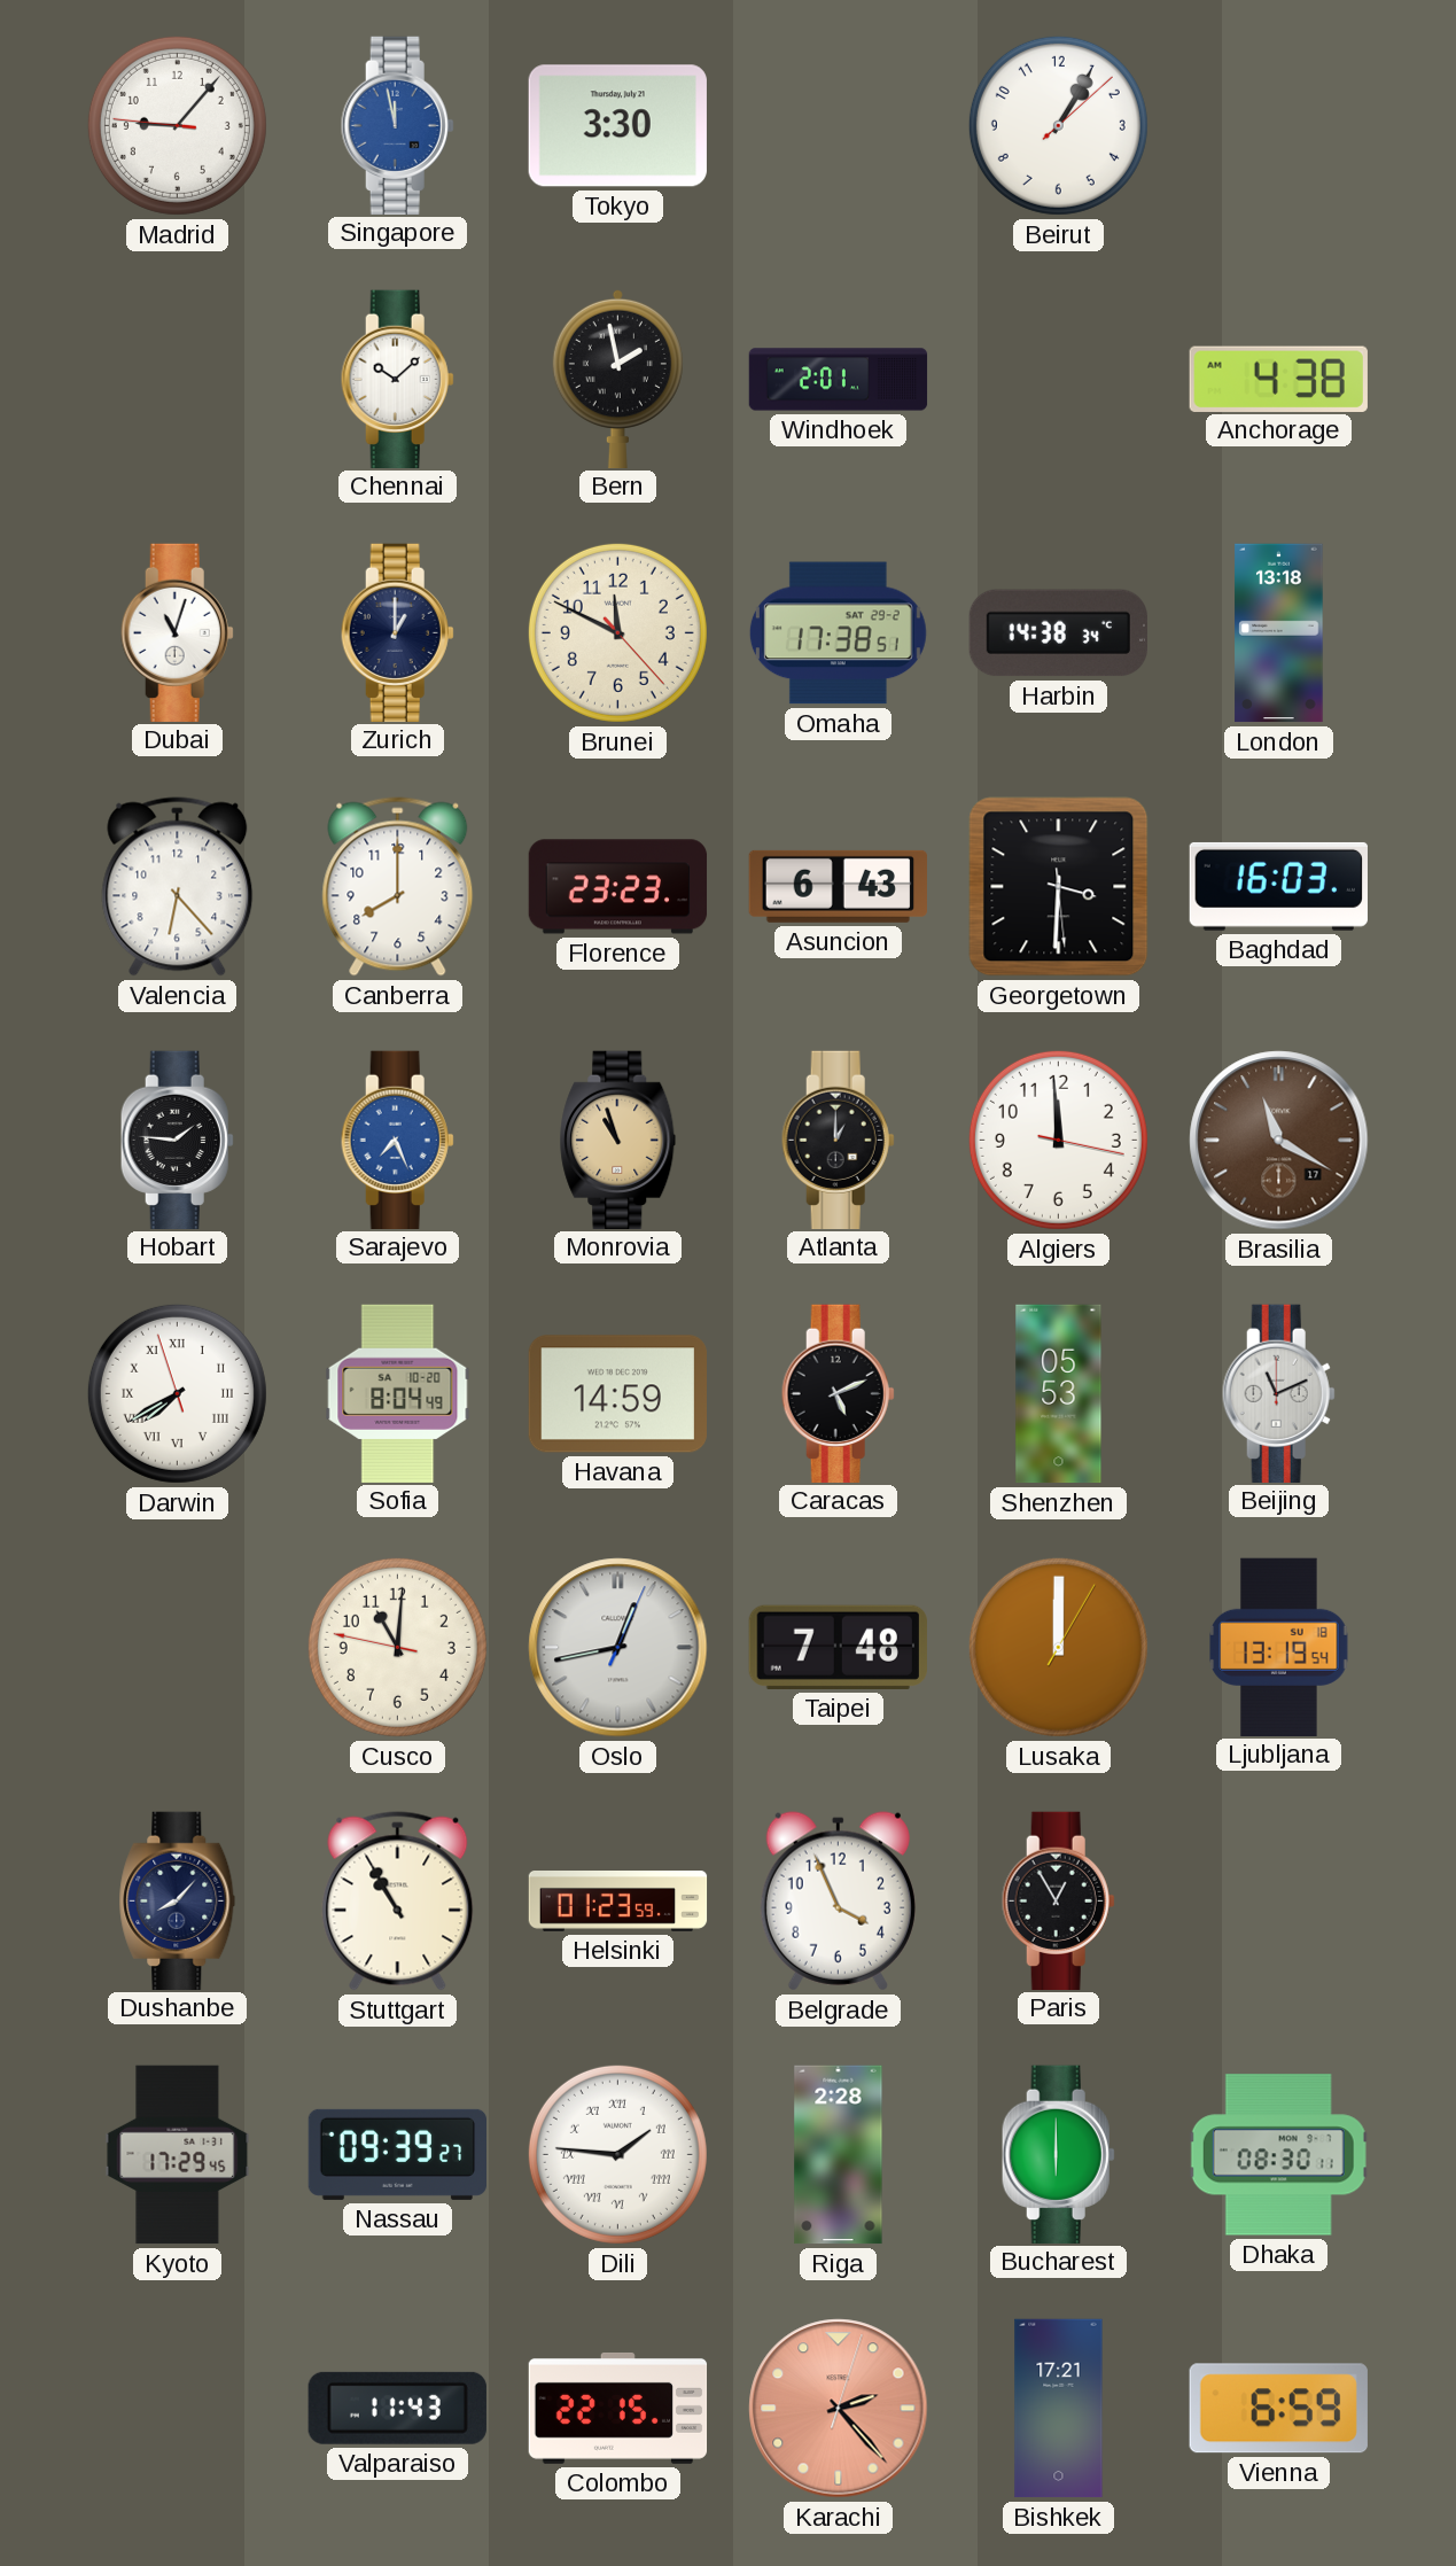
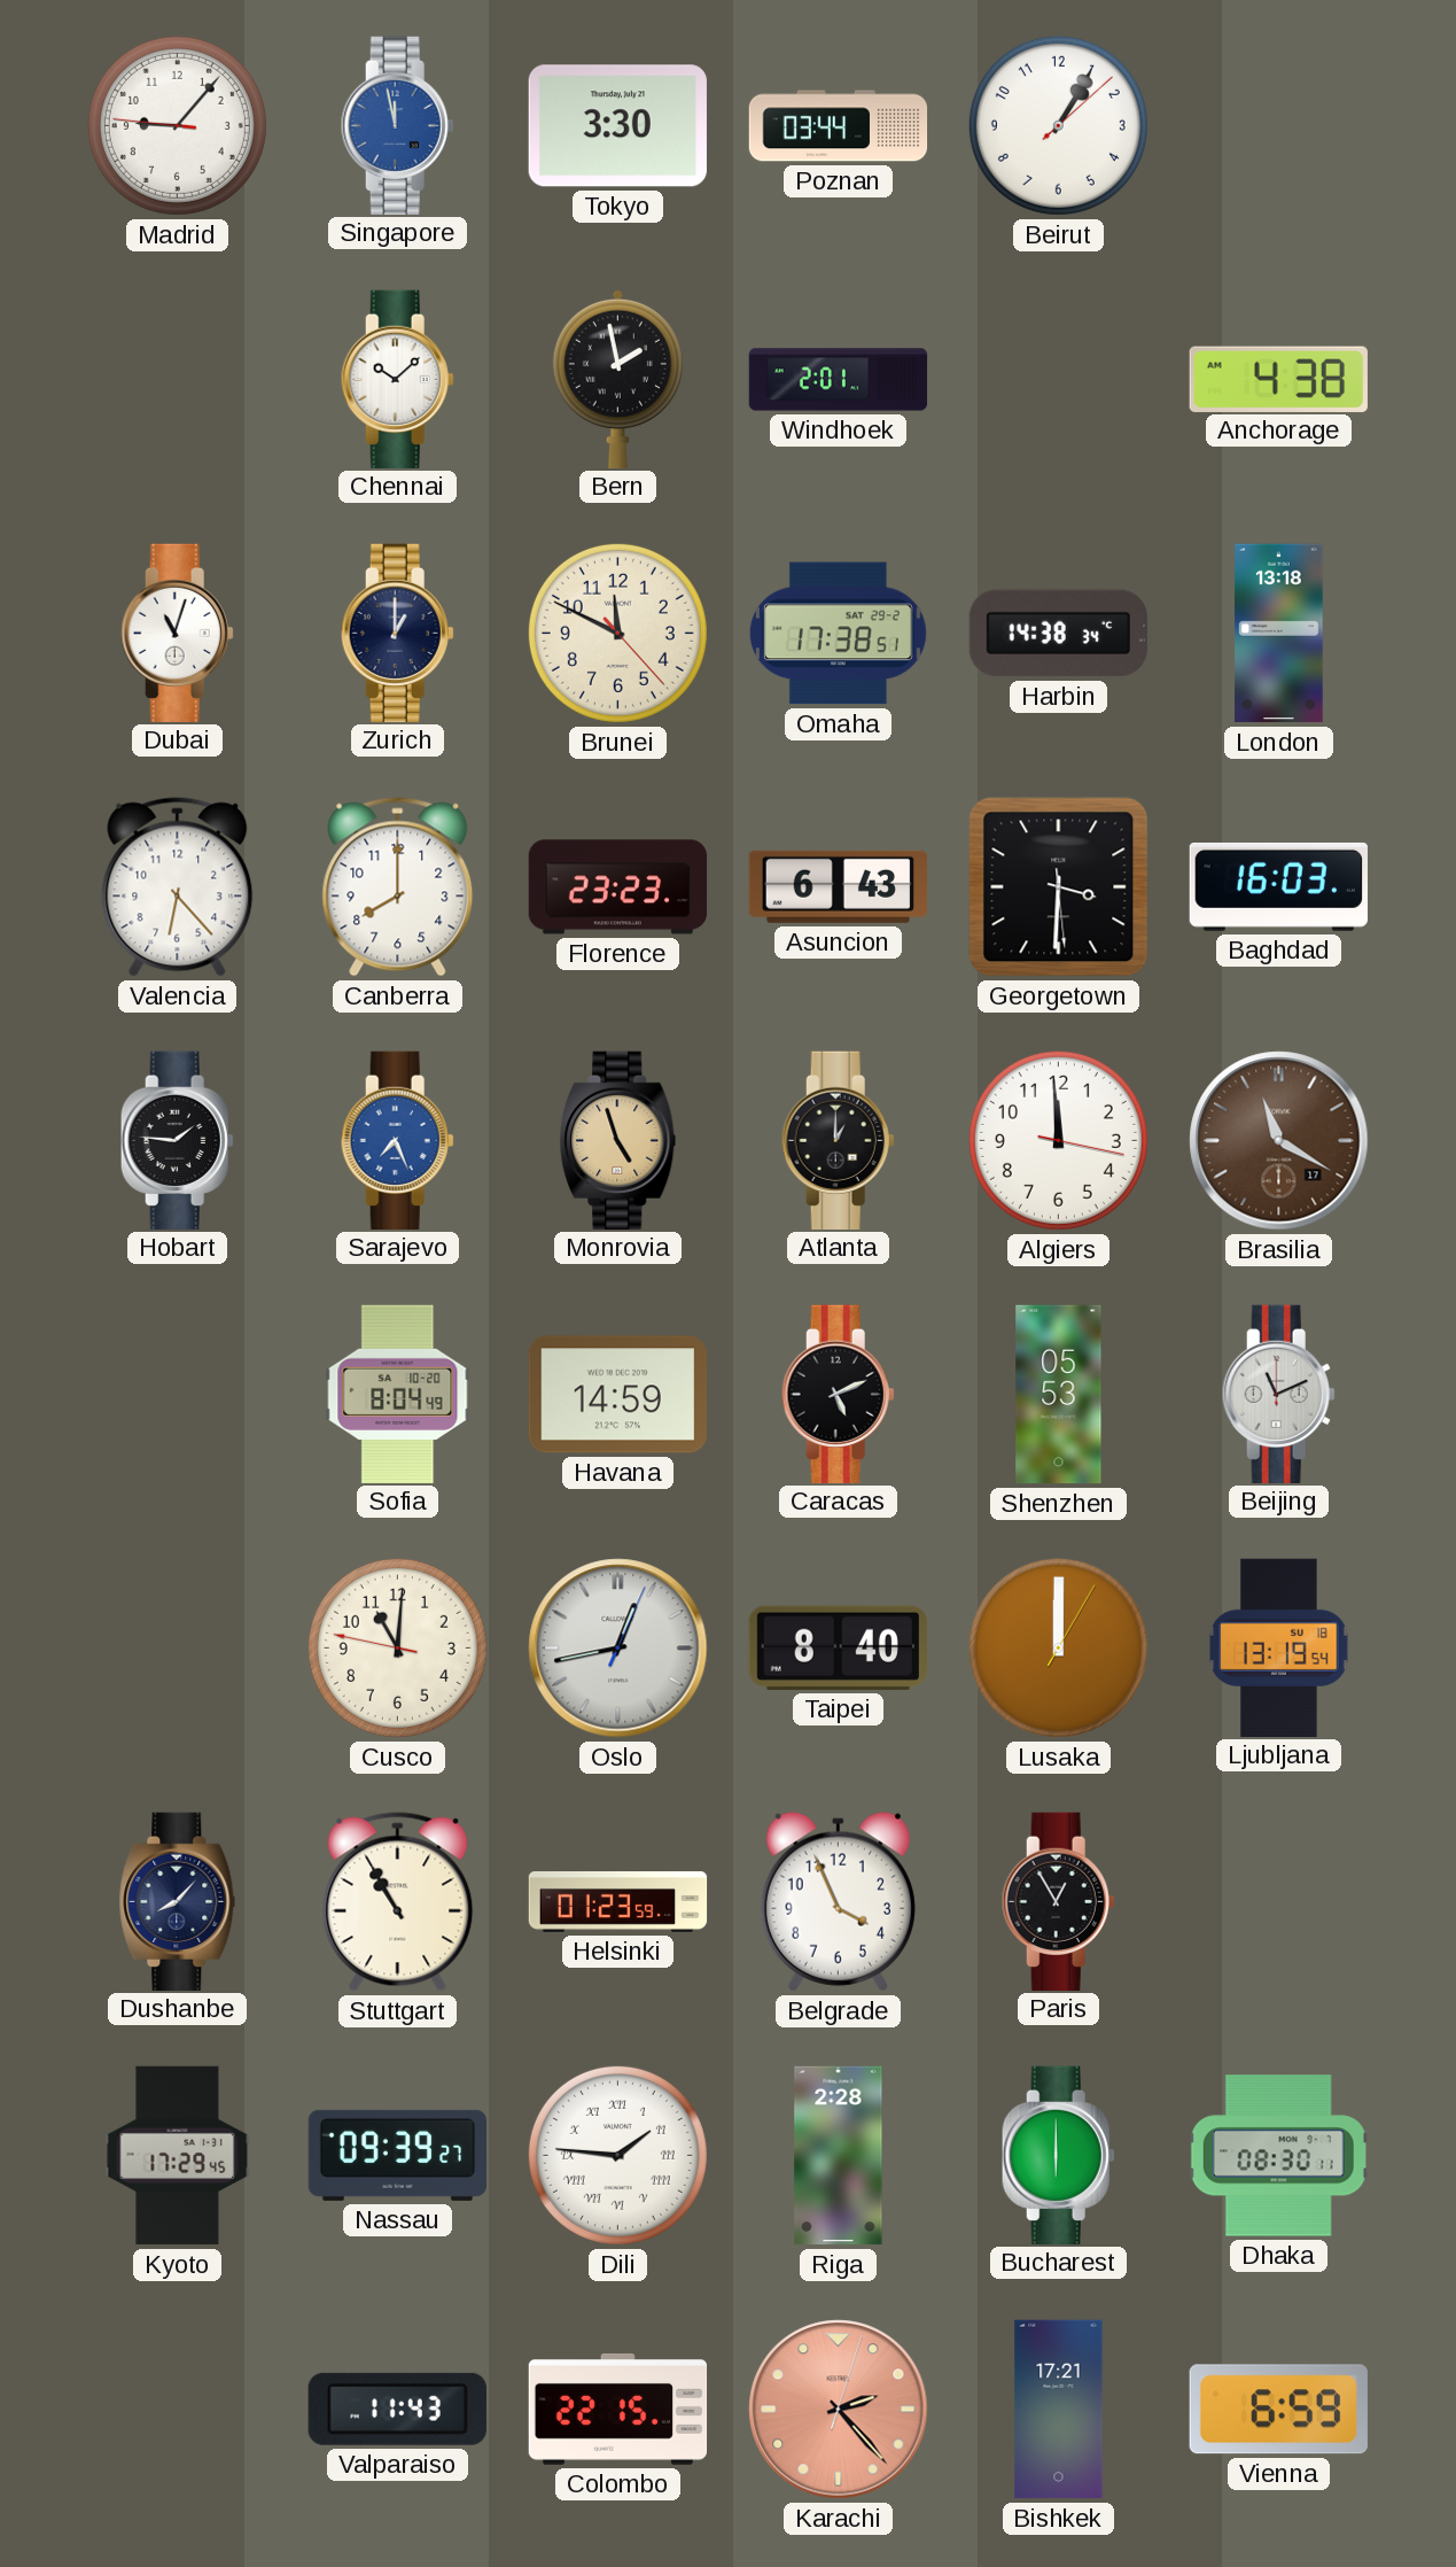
Poznan: none -> 03:44 (839, 126)
Monrovia: 10:57 -> 4:57 (618, 1140)
Darwin: 7:39 -> none (177, 1393)
Taipei: 7:48 -> 8:40 (838, 1647)
